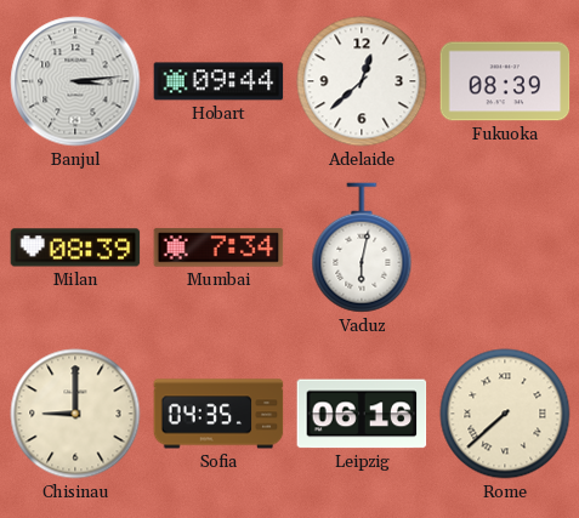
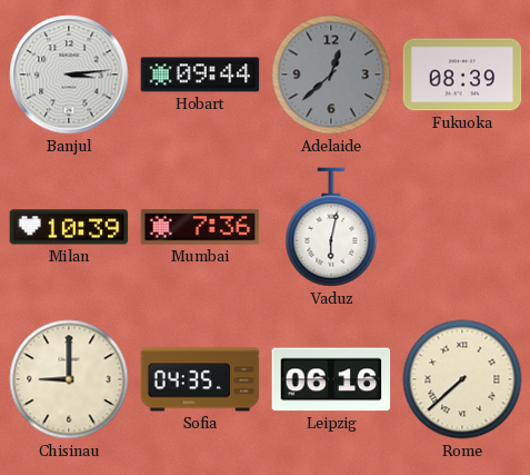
Adelaide dial: white -> grey (331, 75)
Milan: 08:39 -> 10:39 (69, 227)
Mumbai: 7:34 -> 7:36 (200, 227)
